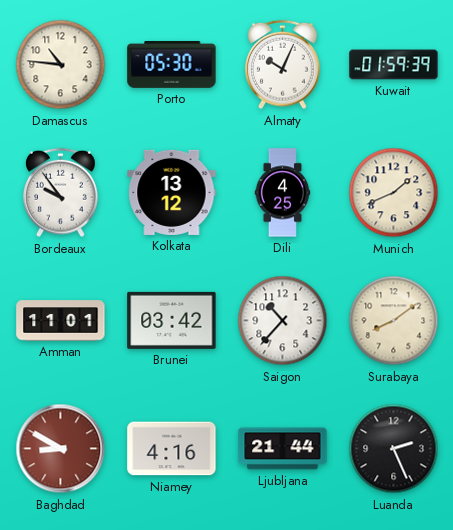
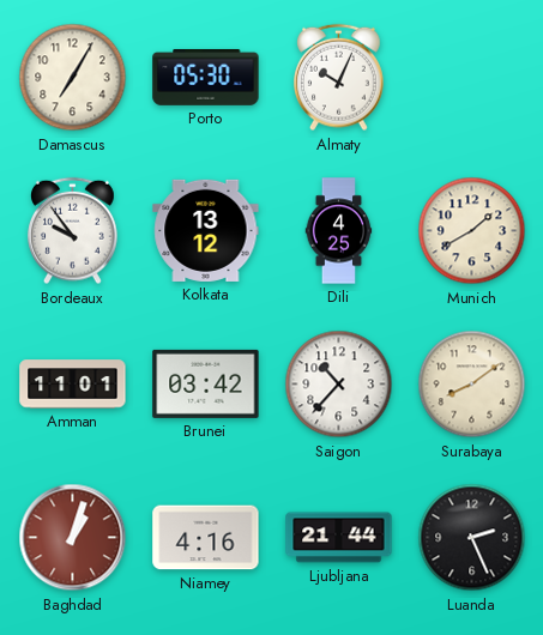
Damascus: 10:46 -> 7:05 (73, 78)
Kuwait: 01:59 -> none (394, 65)
Munich: 1:41 -> 1:40 (472, 231)
Baghdad: 8:50 -> 1:03 (73, 538)
